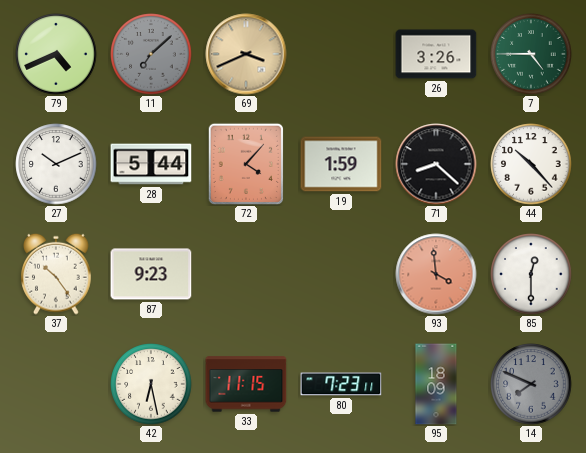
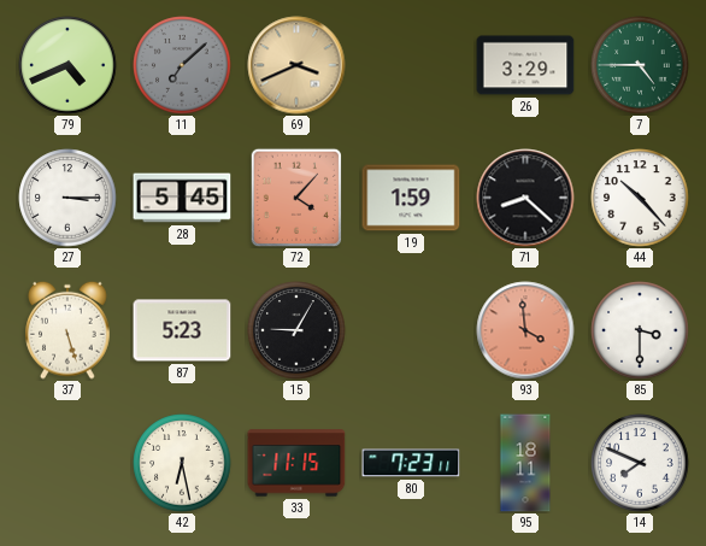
26: 3:26 -> 3:29 (525, 65)
27: 10:11 -> 3:15 (67, 198)
28: 5:44 -> 5:45 (182, 198)
37: 10:24 -> 5:27 (67, 330)
87: 9:23 -> 5:23 (182, 330)
15: none -> 9:05 (296, 330)
85: 12:30 -> 3:30 (640, 330)
95: 18:09 -> 18:11 (525, 463)
14 dial: grey -> white (640, 463)
